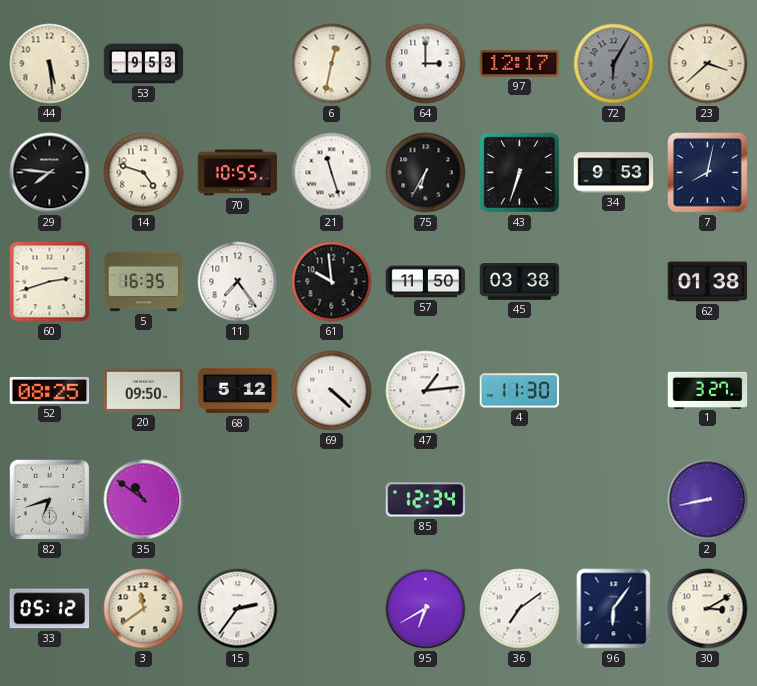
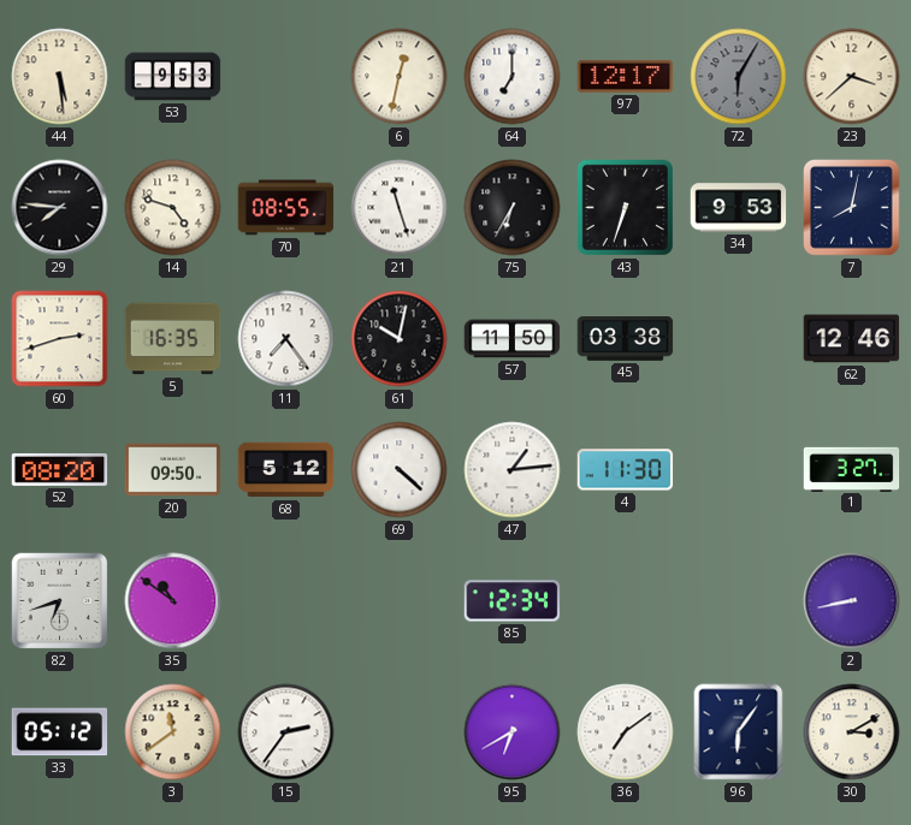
64: 3:00 -> 7:00 (513, 77)
70: 10:55 -> 08:55 (286, 208)
61: 9:59 -> 10:02 (400, 339)
62: 01:38 -> 12:46 (852, 339)
52: 08:25 -> 08:20 (60, 469)
